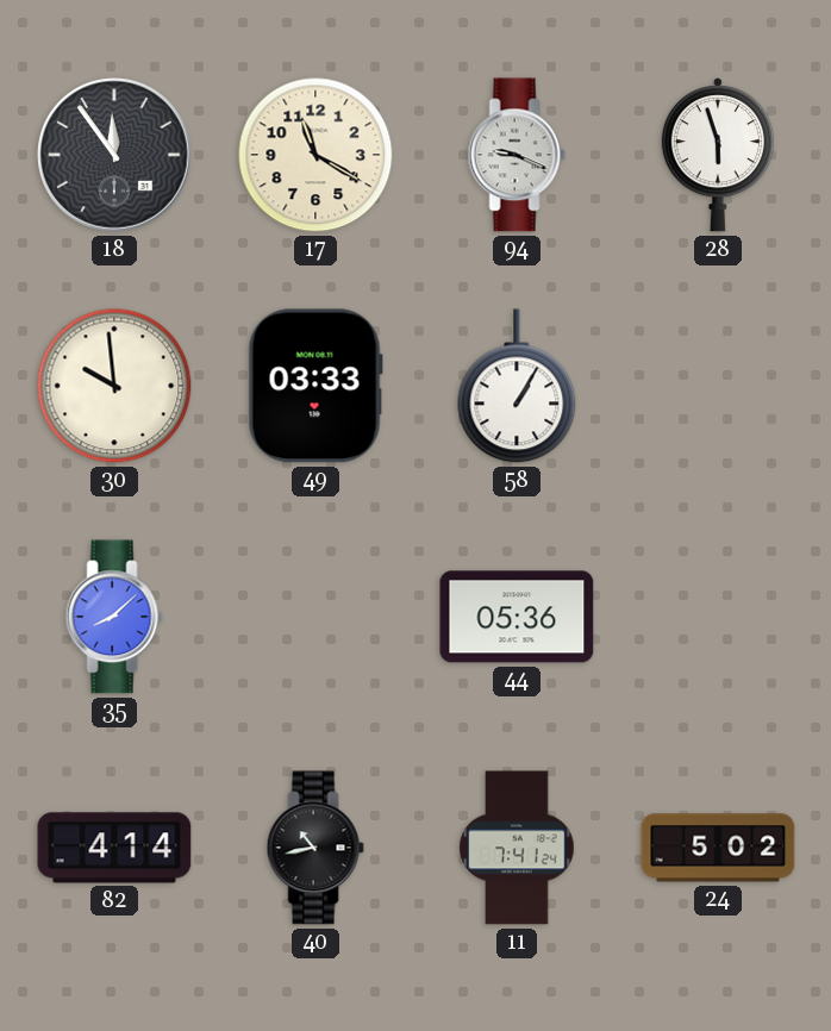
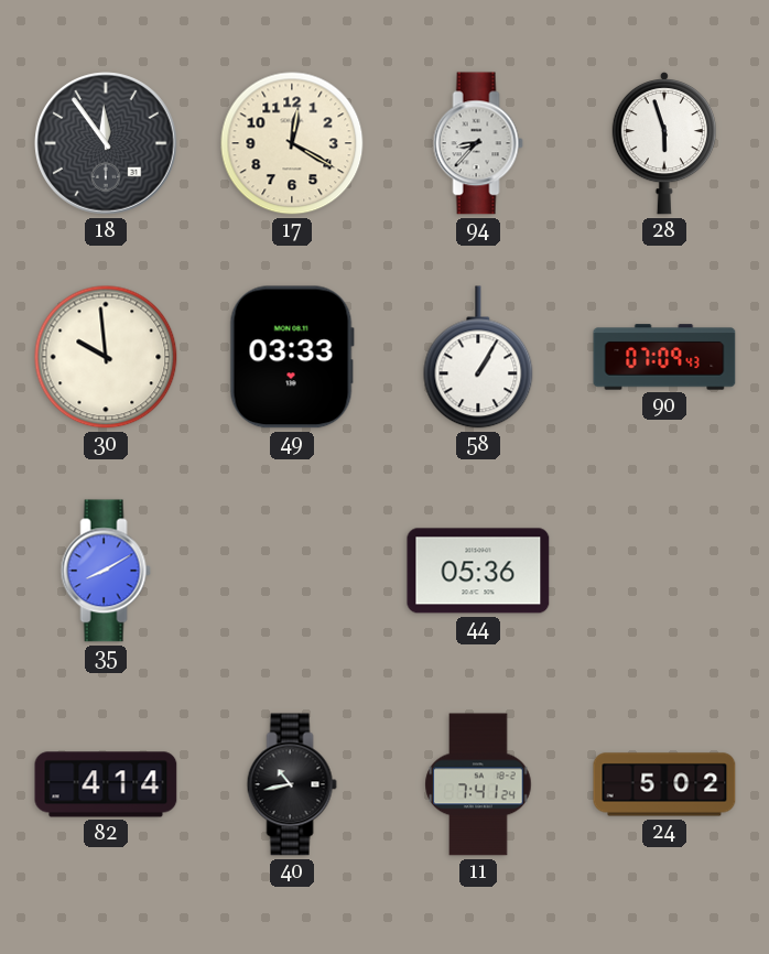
17: 11:20 -> 12:20 (292, 143)
94: 9:19 -> 8:37 (478, 143)
90: none -> 07:09 (664, 357)
35: 8:08 -> 8:10 (106, 571)
